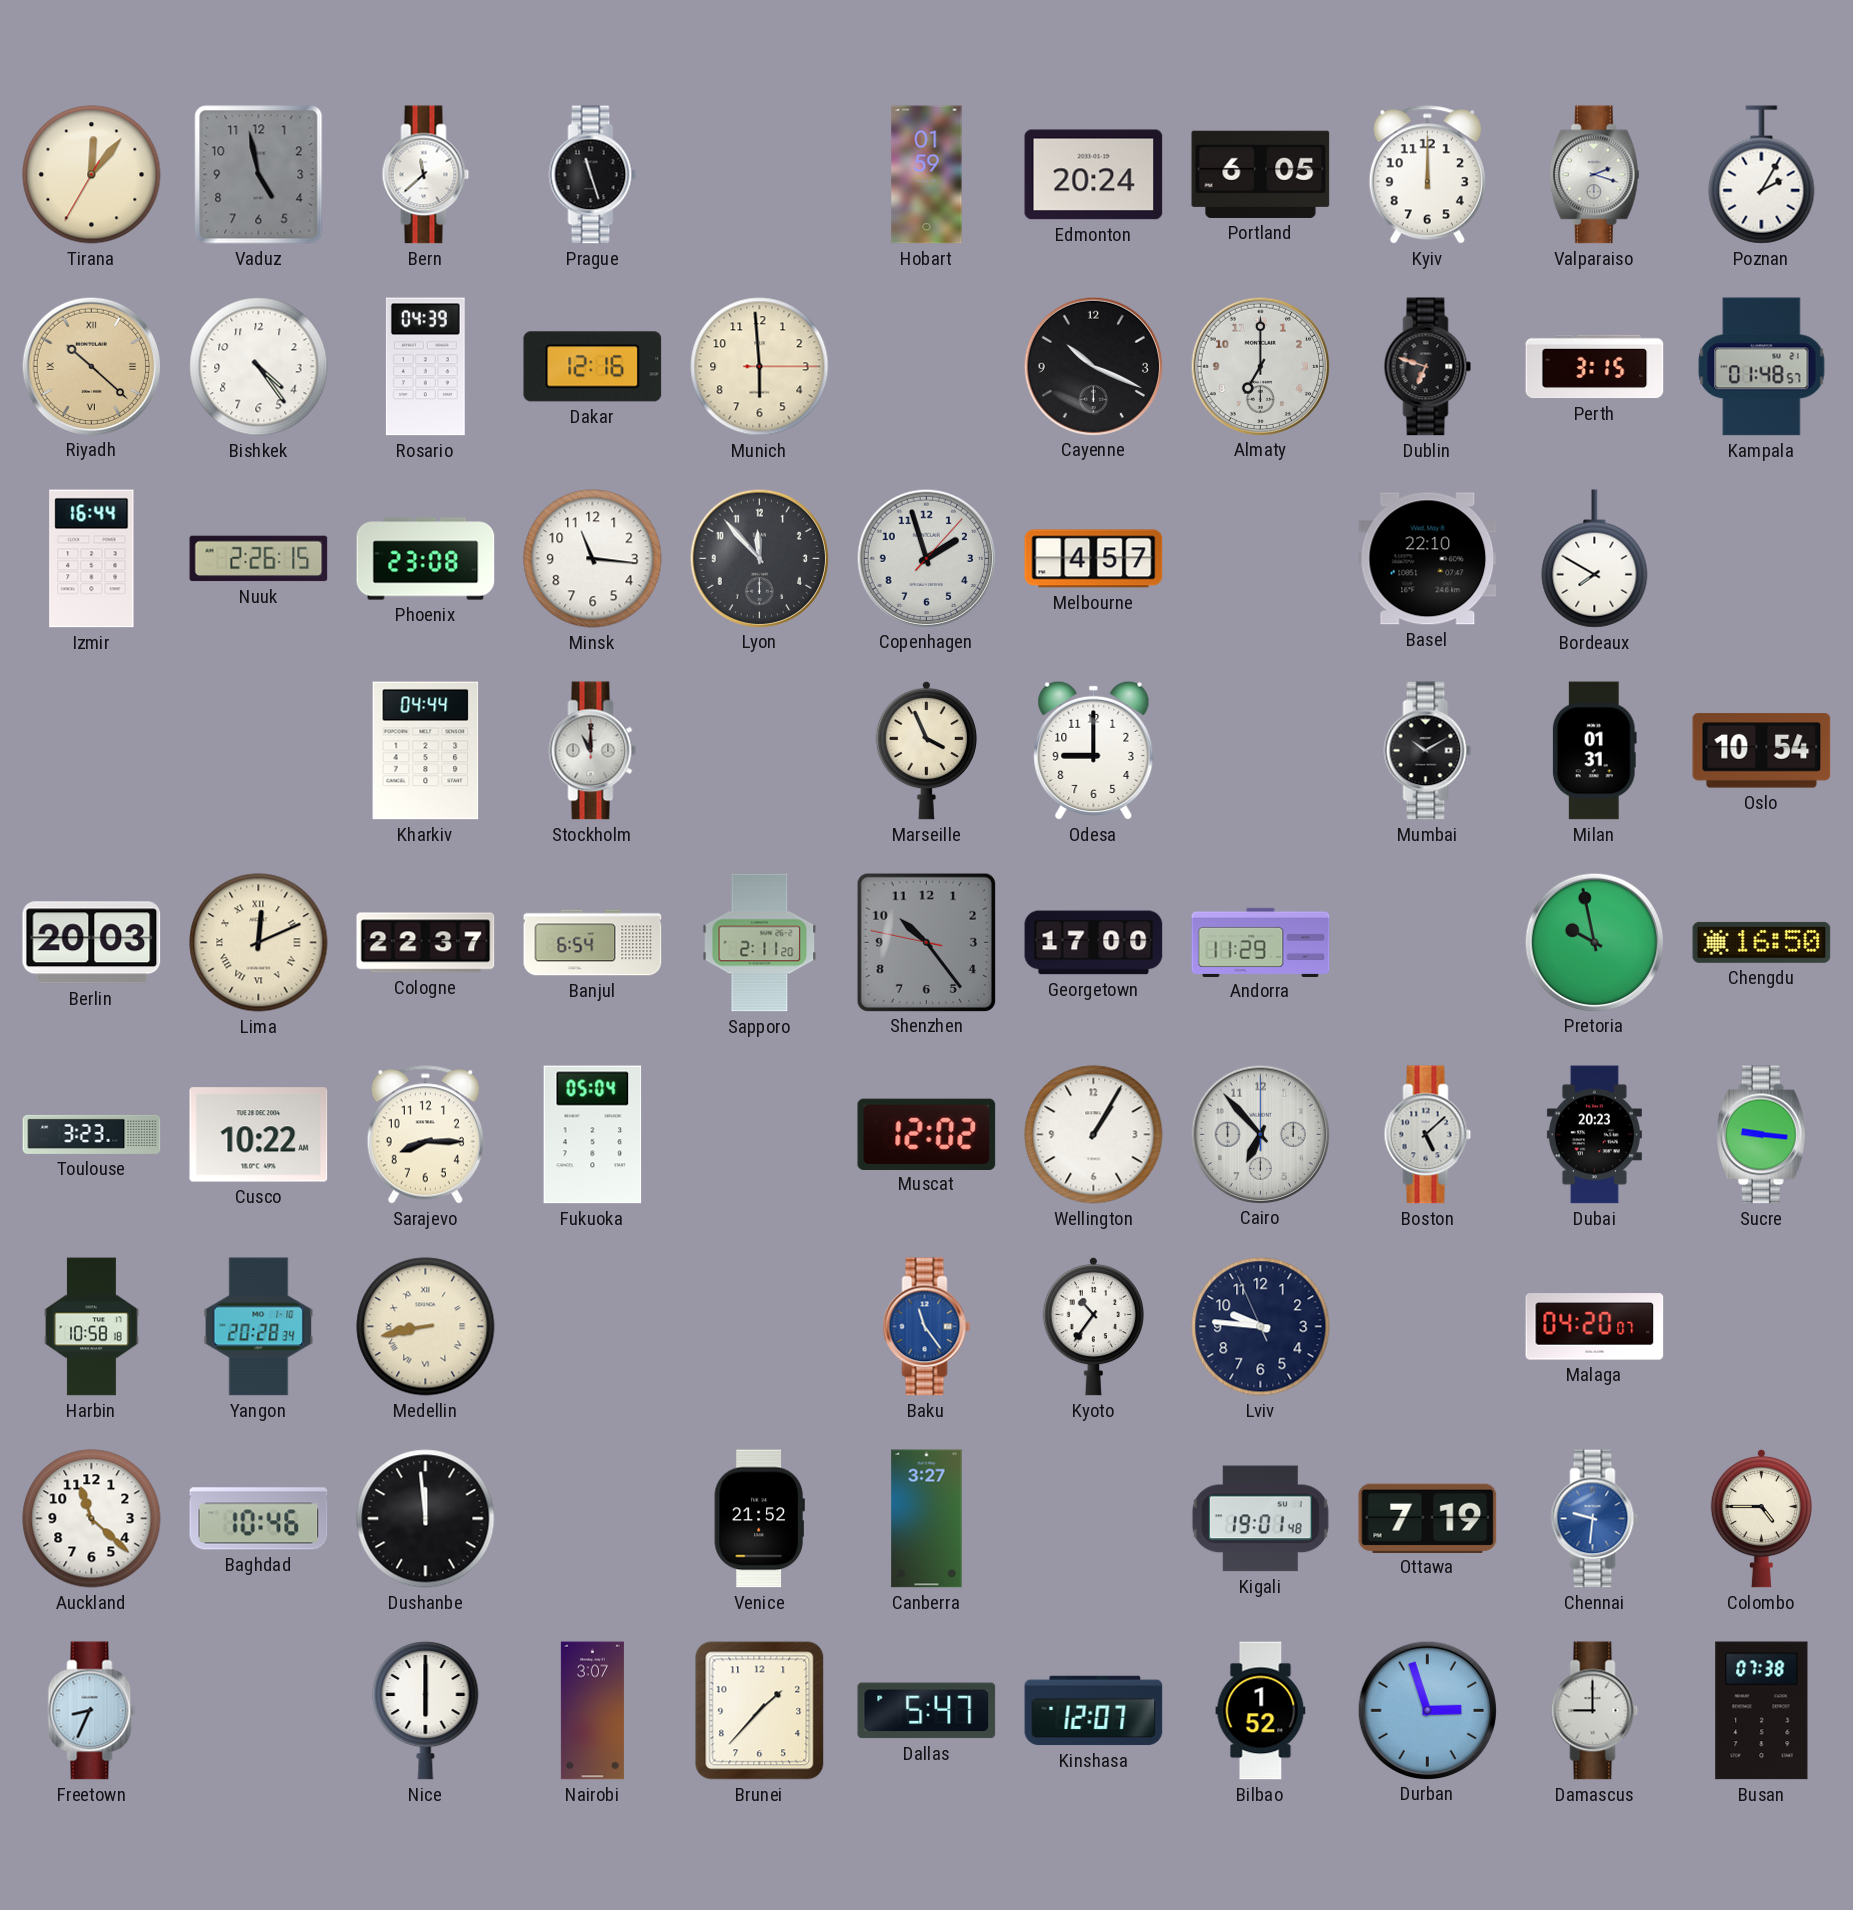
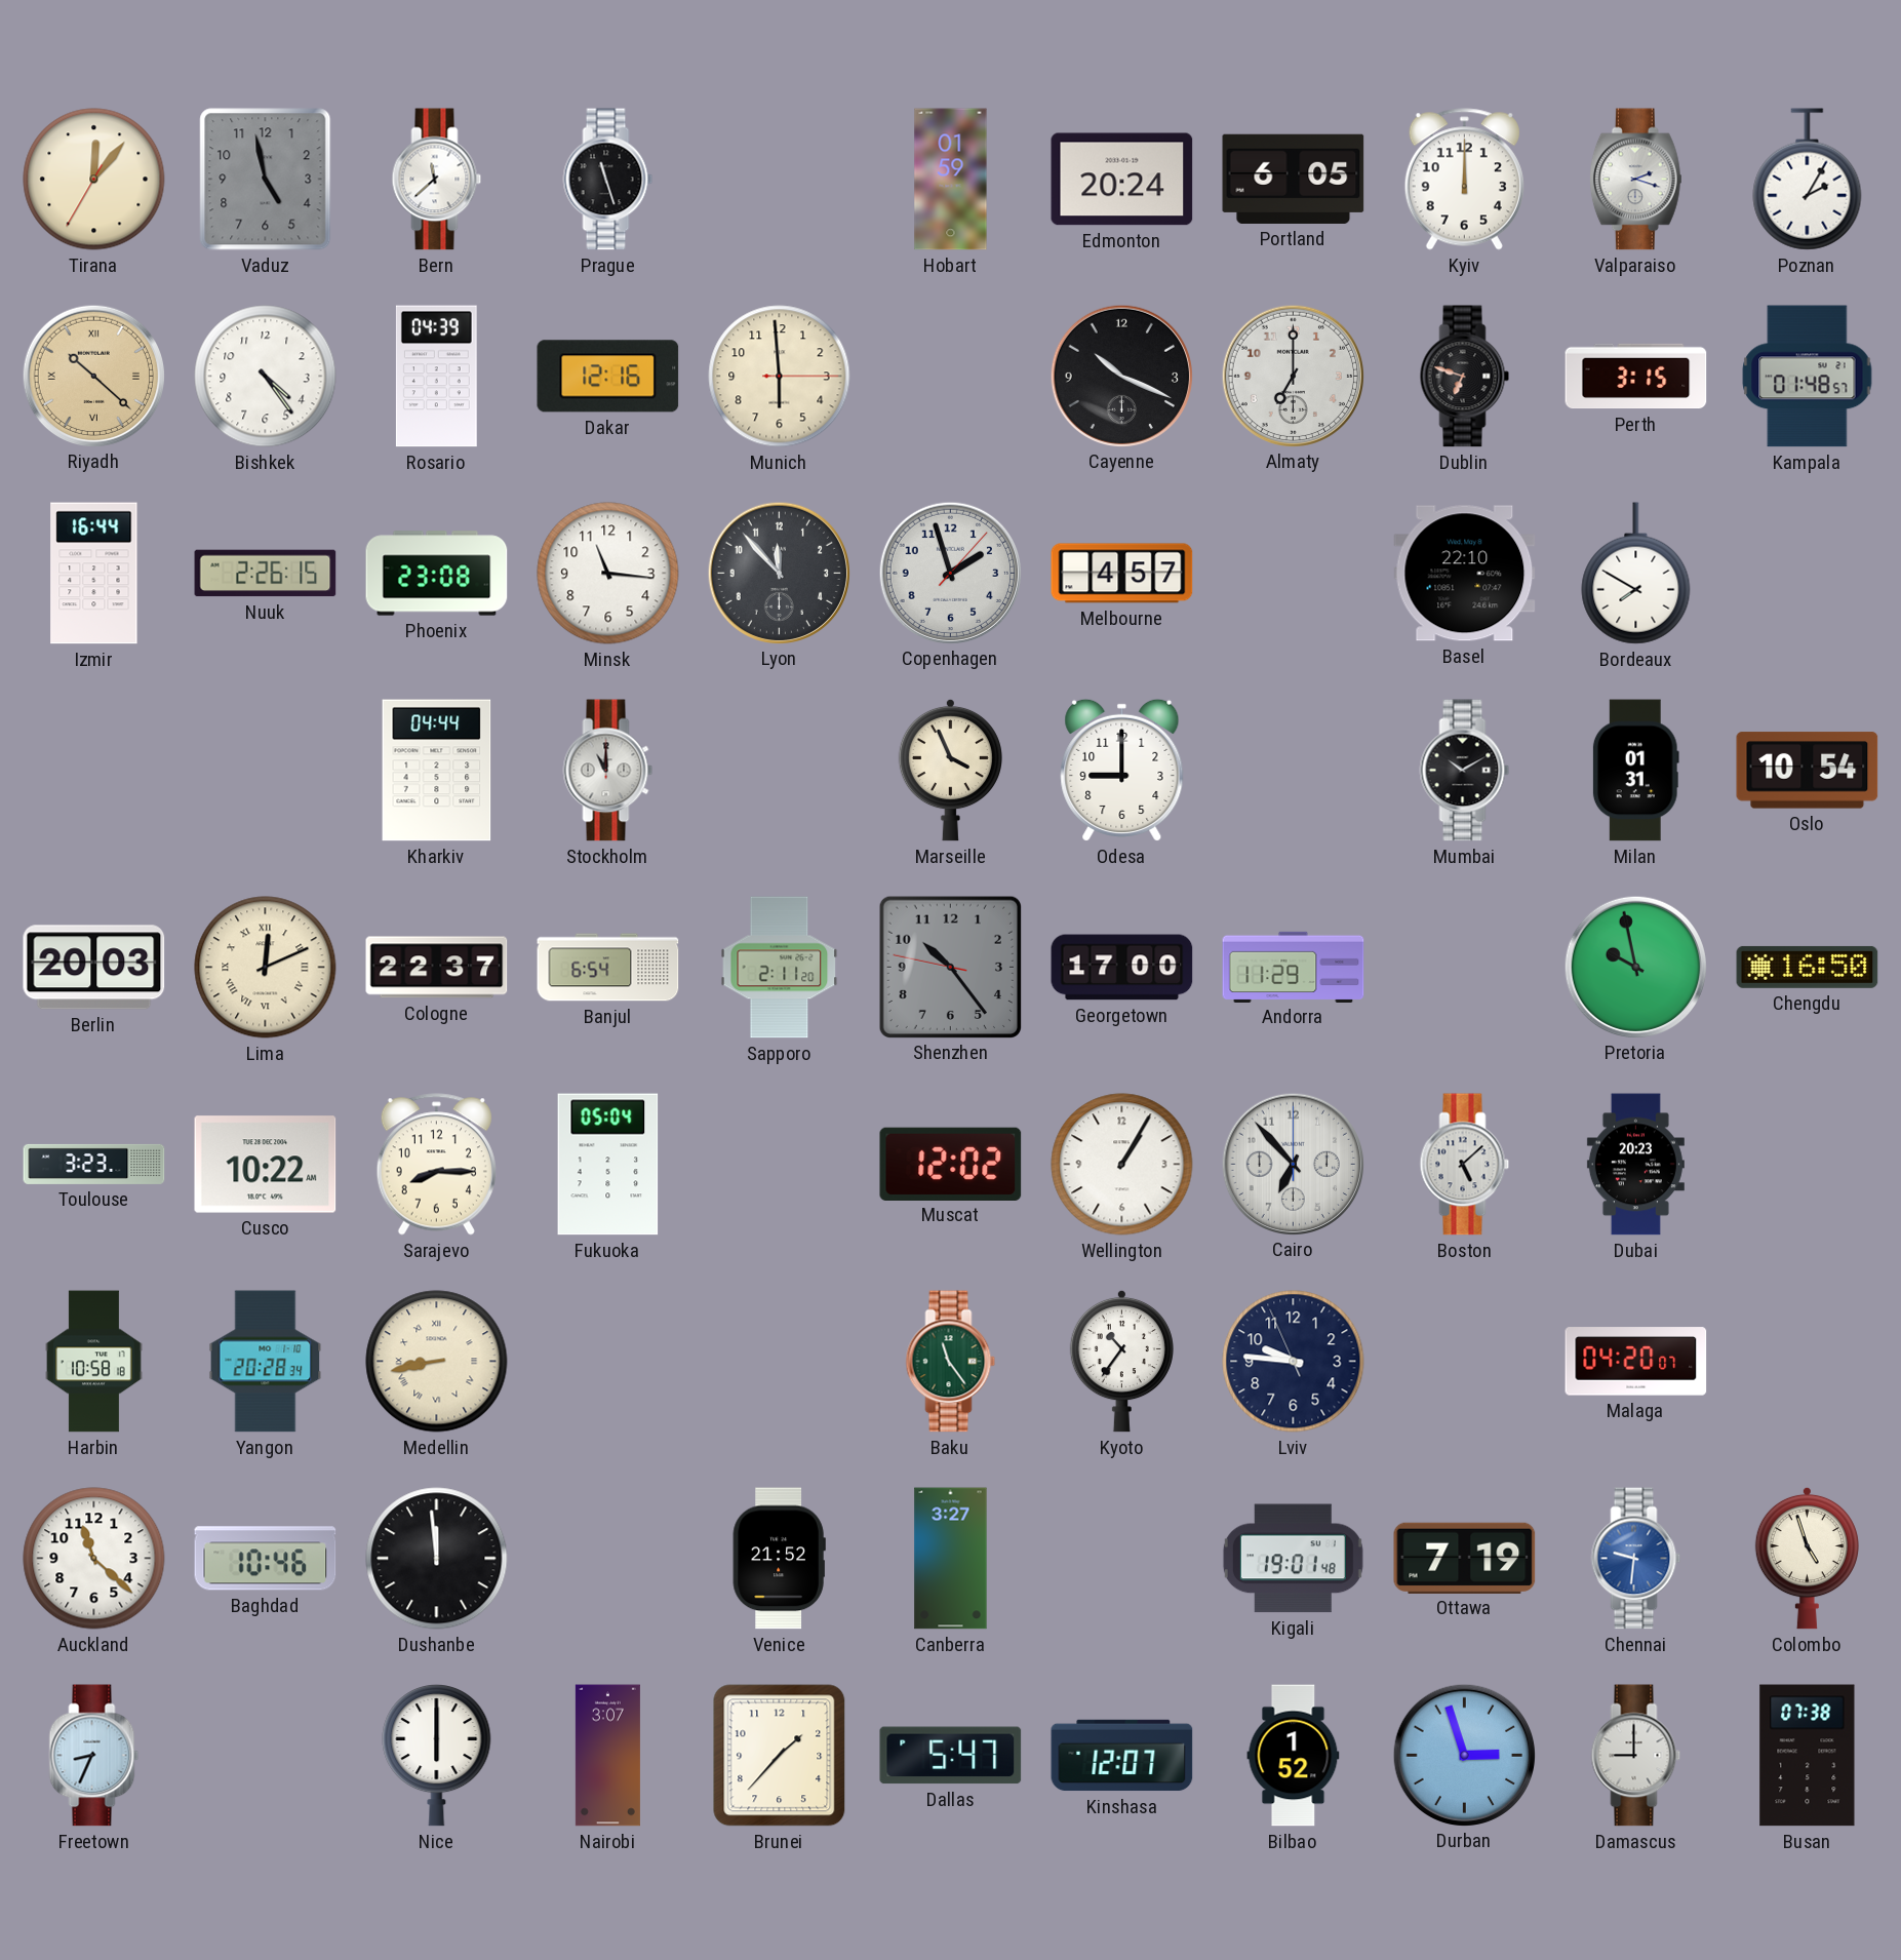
Sucre: 9:16 -> none (1761, 1135)
Baku dial: blue -> green (951, 1362)
Colombo: 4:45 -> 4:57 (1807, 1558)
